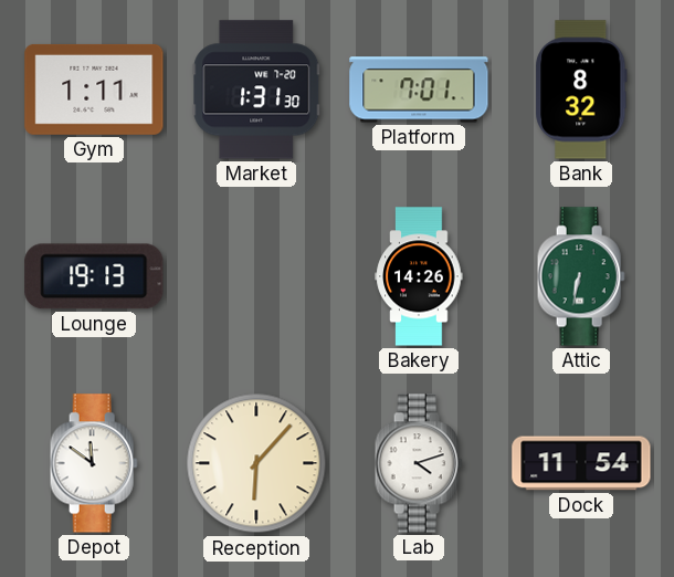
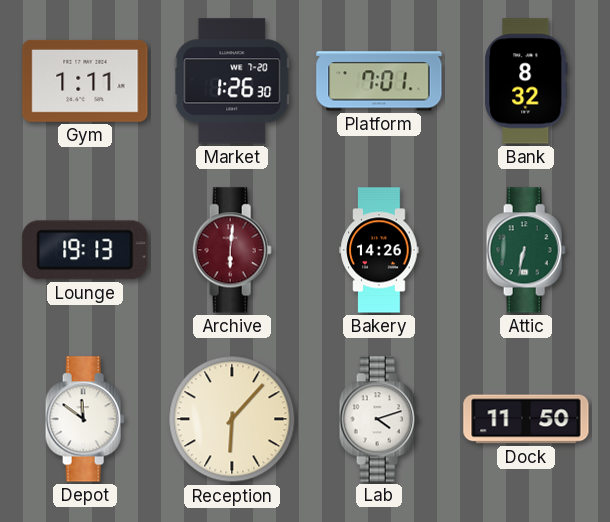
Market: 1:31 -> 1:26 (232, 81)
Archive: none -> 6:01 (232, 250)
Dock: 11:54 -> 11:50 (526, 419)
